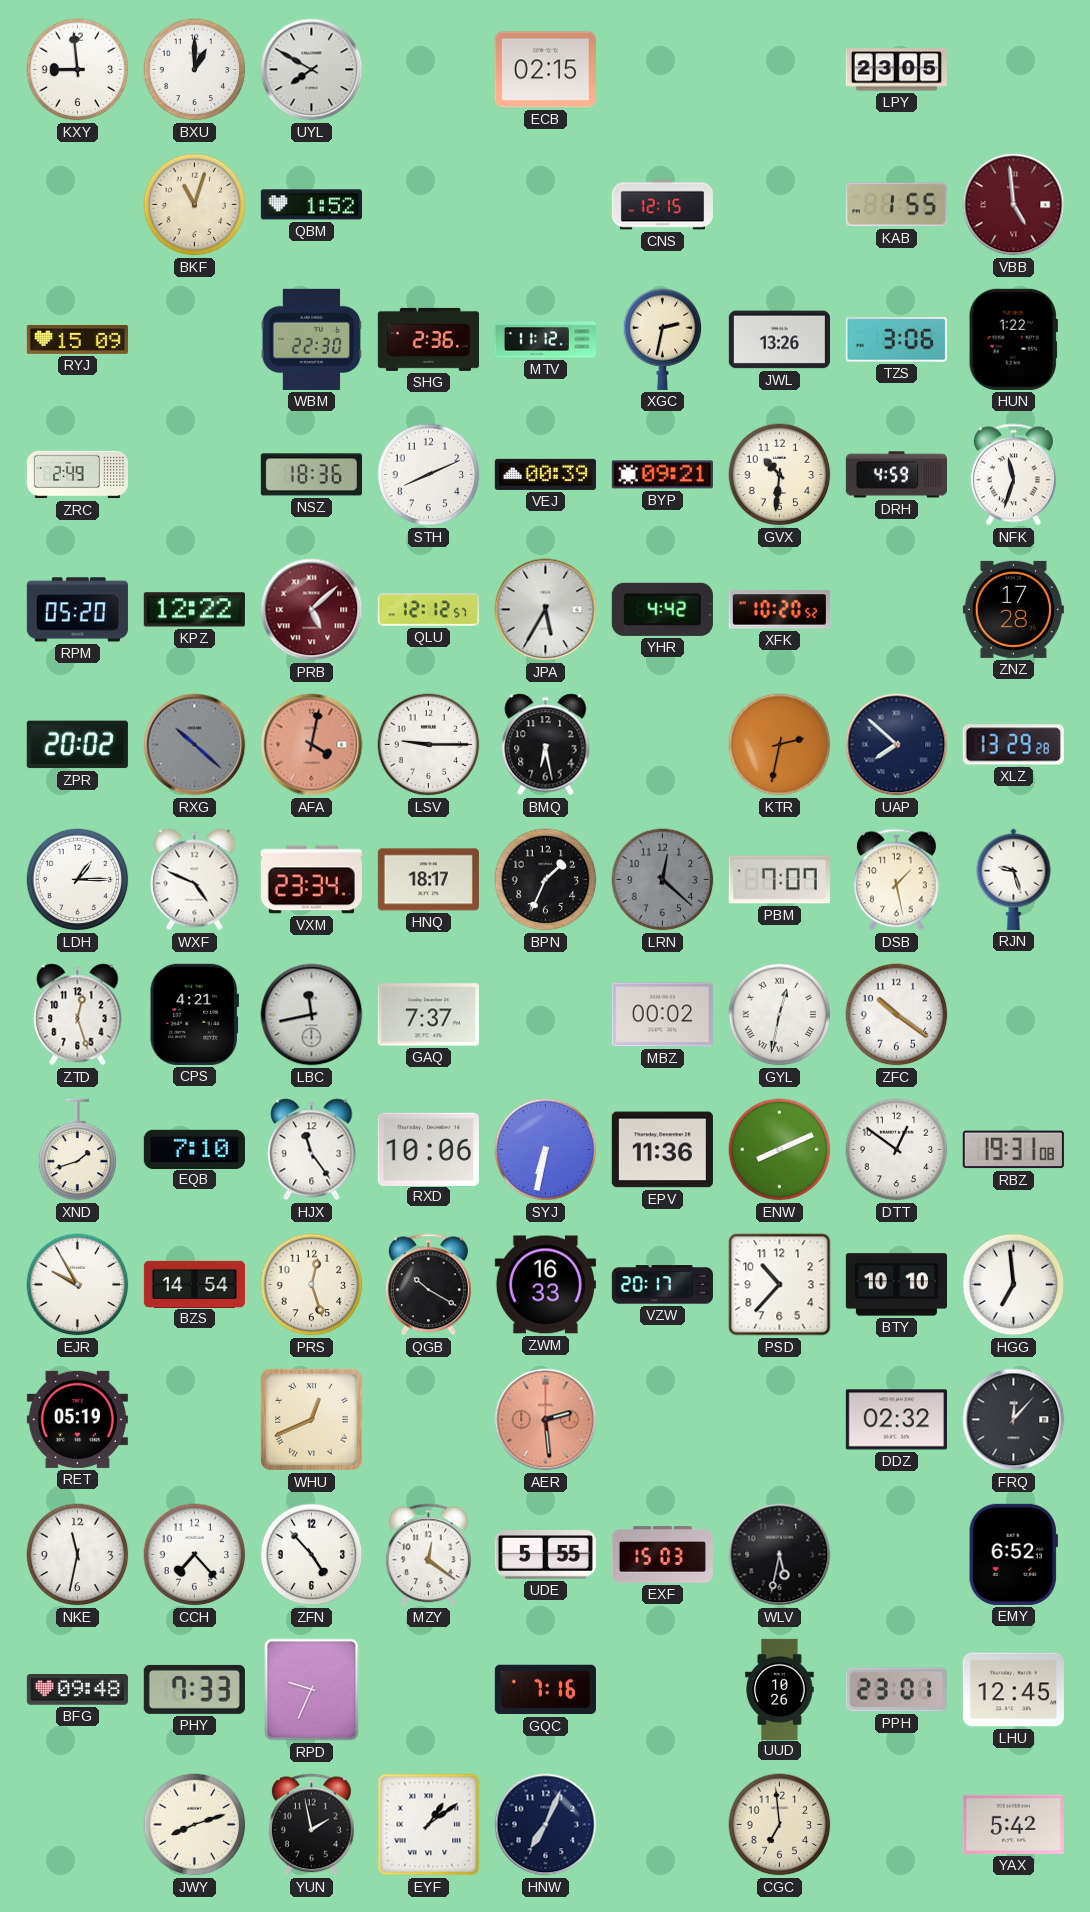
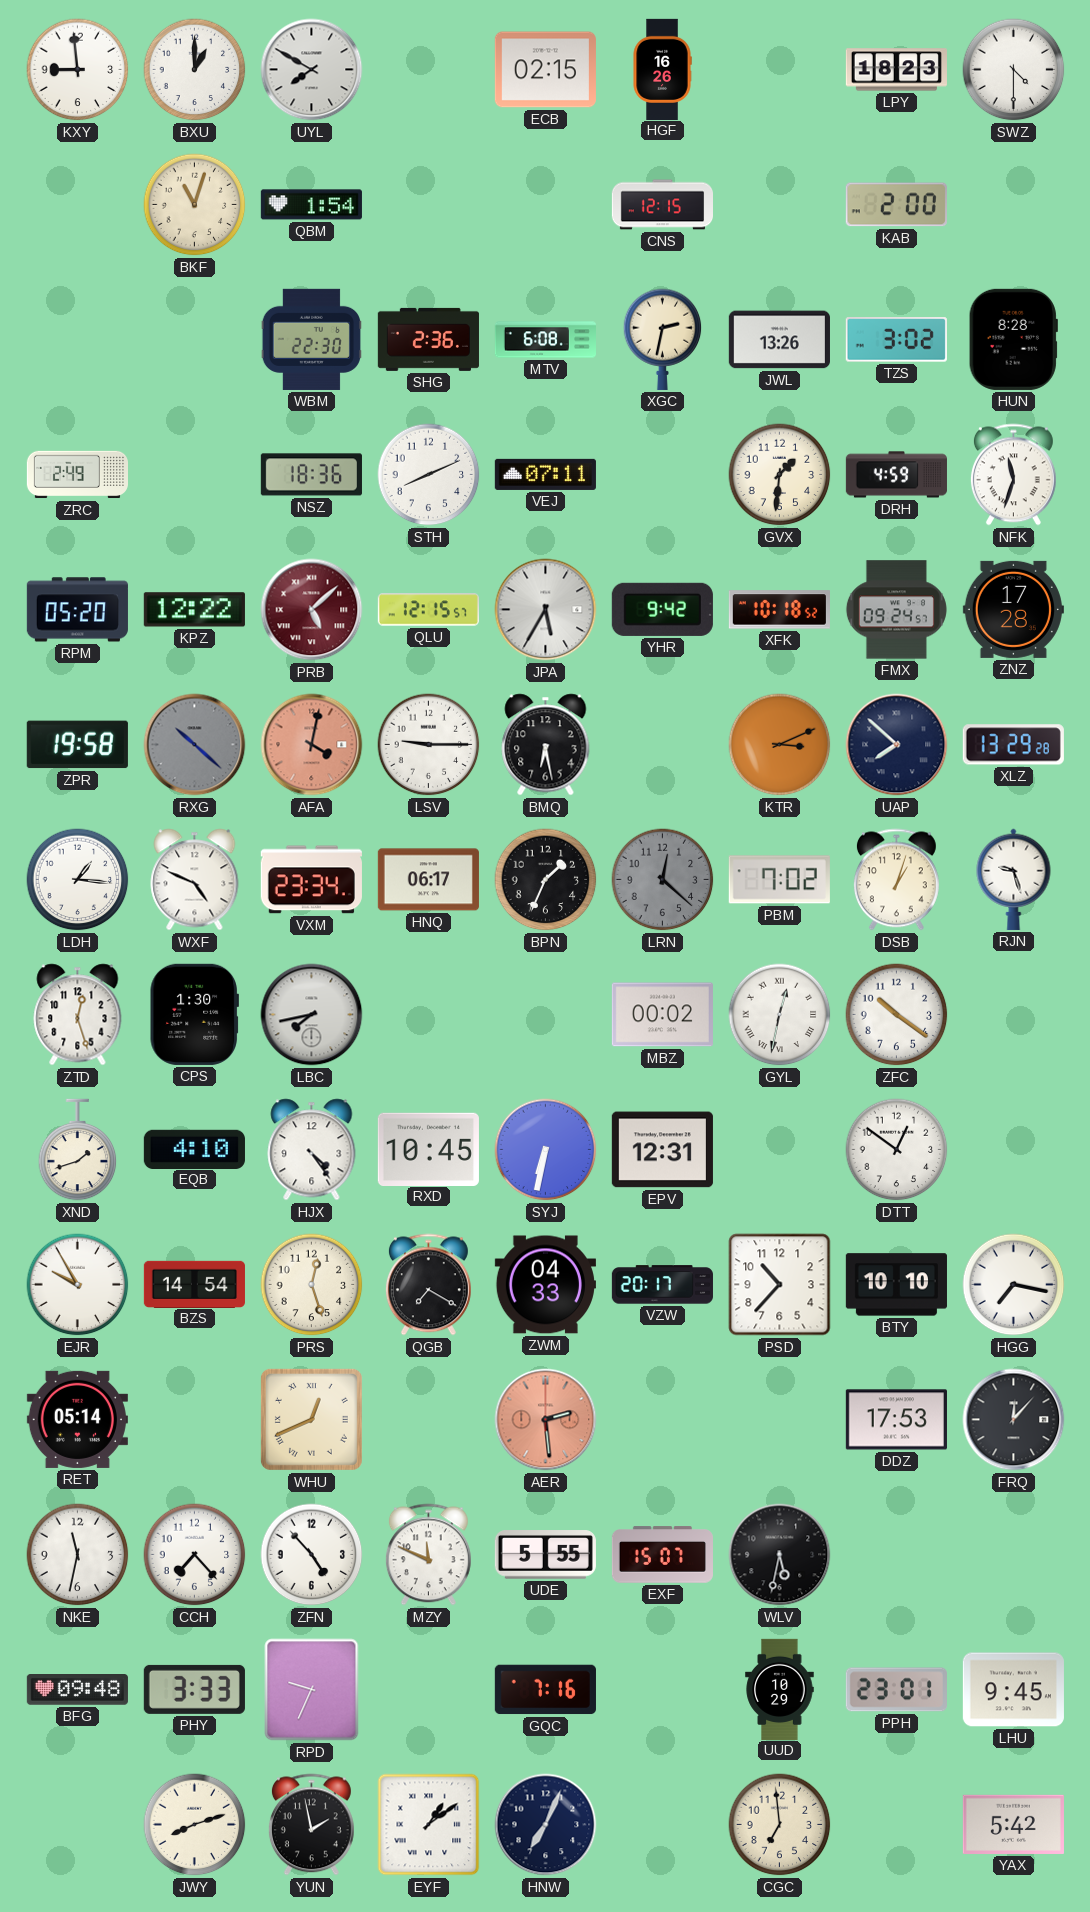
HGF: none -> 16:26 (662, 69)
LPY: 23:05 -> 18:23 (896, 70)
SWZ: none -> 4:30 (1014, 70)
QBM: 1:52 -> 1:54 (311, 205)
KAB: 1:55 -> 2:00 (896, 205)
VBB: 4:59 -> none (1014, 205)
RYJ: 15:09 -> none (77, 339)
MTV: 11:12 -> 6:08 (545, 340)
TZS: 3:06 -> 3:02 (896, 340)
HUN: 1:22 -> 8:28 (1013, 339)
VEJ: 00:39 -> 07:11 (545, 474)
BYP: 09:21 -> none (662, 475)
GVX: 10:31 -> 1:31 (780, 475)
QLU: 12:12 -> 12:15 (428, 610)
YHR: 4:42 -> 9:42 (662, 609)
XFK: 10:20 -> 10:18 (779, 610)
FMX: none -> 09:24 (896, 610)
ZPR: 20:02 -> 19:58 (77, 745)
KTR: 2:32 -> 3:11 (780, 745)
LDH: 1:15 -> 1:16 (78, 880)
HNQ: 18:17 -> 06:17 (428, 880)
PBM: 7:07 -> 7:02 (779, 880)
DSB: 1:28 -> 1:03 (896, 880)
CPS: 4:21 -> 1:30 (194, 1014)
LBC: 11:43 -> 7:43 (312, 1015)
GAQ: 7:37 -> none (428, 1015)
EQB: 7:10 -> 4:10 (194, 1149)
HJX: 11:24 -> 4:24 (312, 1150)
RXD: 10:06 -> 10:45 (428, 1149)
EPV: 11:36 -> 12:31 (662, 1150)
ENW: 8:11 -> none (780, 1150)
RBZ: 19:31 -> none (1013, 1150)
QGB: 10:20 -> 7:20 (428, 1285)
ZWM: 16:33 -> 04:33 (545, 1285)
HGG: 6:59 -> 7:17 (1014, 1285)
RET: 05:19 -> 05:14 (77, 1419)
DDZ: 02:32 -> 17:53 (896, 1420)
MZY: 12:21 -> 11:49 (428, 1555)
EXF: 15:03 -> 15:07 (662, 1555)
EMY: 6:52 -> none (1013, 1554)
PHY: 7:33 -> 3:33 (194, 1689)
UUD: 10:26 -> 10:29 (780, 1689)
LHU: 12:45 -> 9:45 (1013, 1690)
